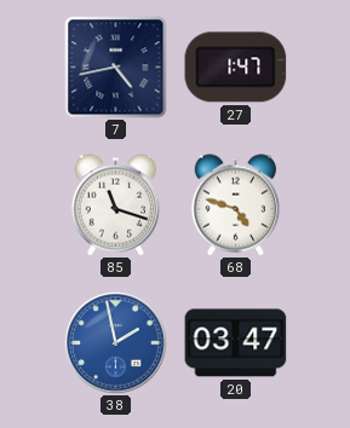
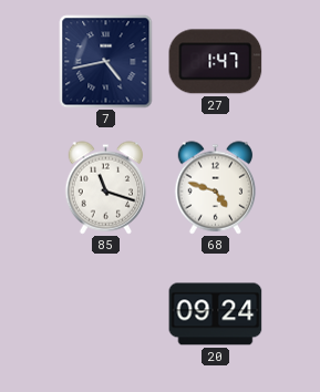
38: 1:58 -> none (116, 343)
20: 03:47 -> 09:24 (216, 314)
